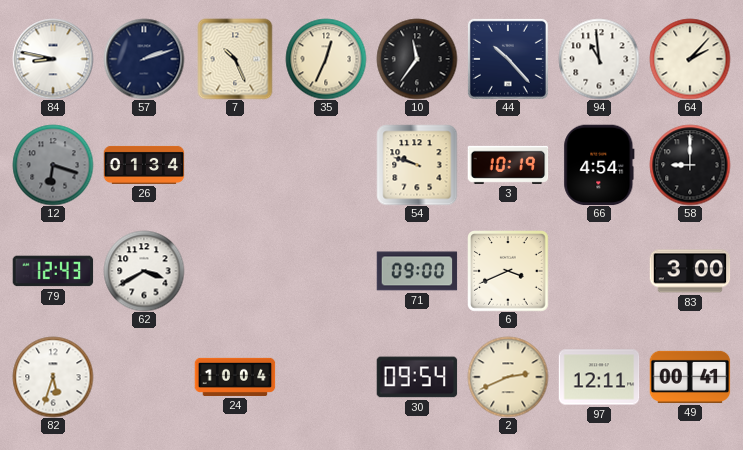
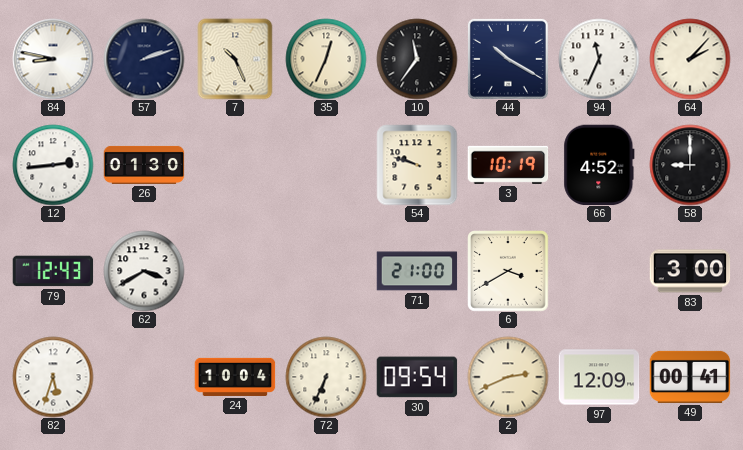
44: 10:23 -> 10:20 (508, 59)
94: 10:59 -> 11:34 (599, 59)
12: 6:18 -> 2:44 (53, 165)
12 dial: grey -> white (53, 165)
26: 01:34 -> 01:30 (144, 165)
66: 4:54 -> 4:52 (599, 165)
71: 09:00 -> 21:00 (417, 271)
6: 3:41 -> 3:40 (508, 271)
72: none -> 6:34 (326, 377)
97: 12:11 -> 12:09 (599, 377)
